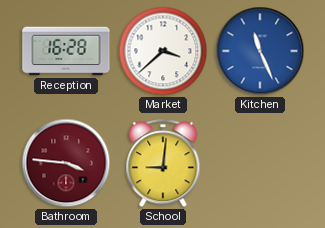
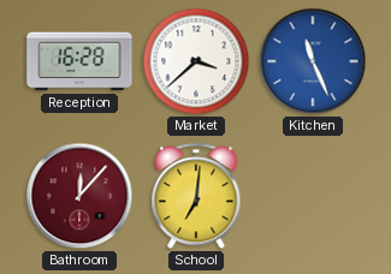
Bathroom: 3:46 -> 12:07 (79, 196)
School: 9:01 -> 7:01 (196, 197)
